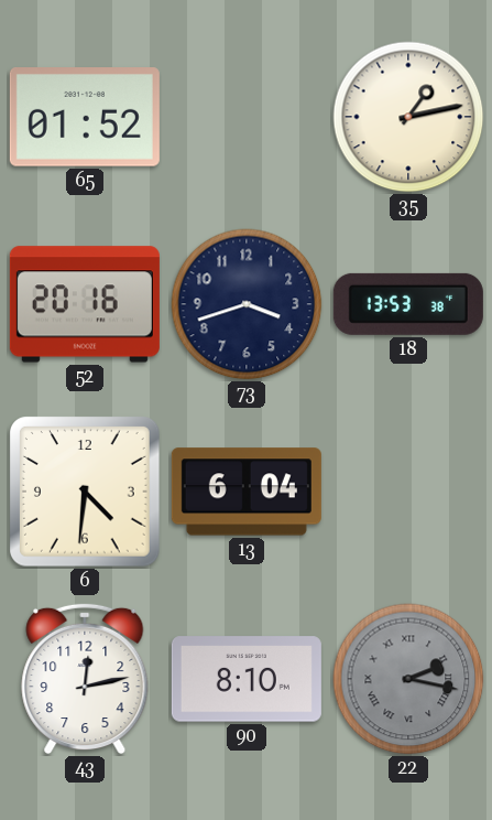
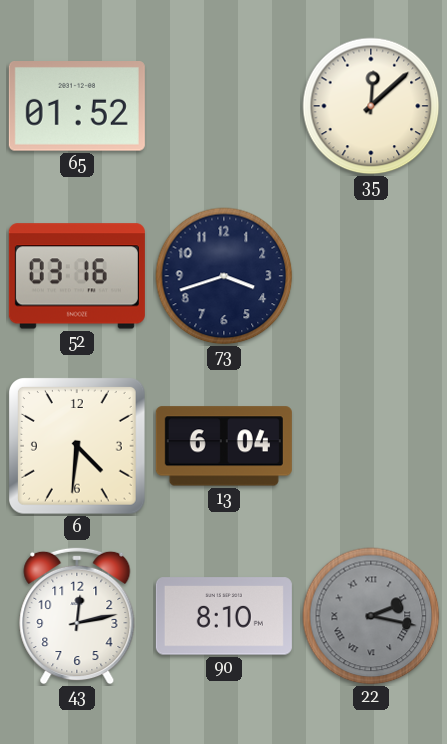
35: 1:13 -> 12:08 (371, 106)
52: 20:16 -> 03:16 (77, 276)
18: 13:53 -> none (408, 304)
